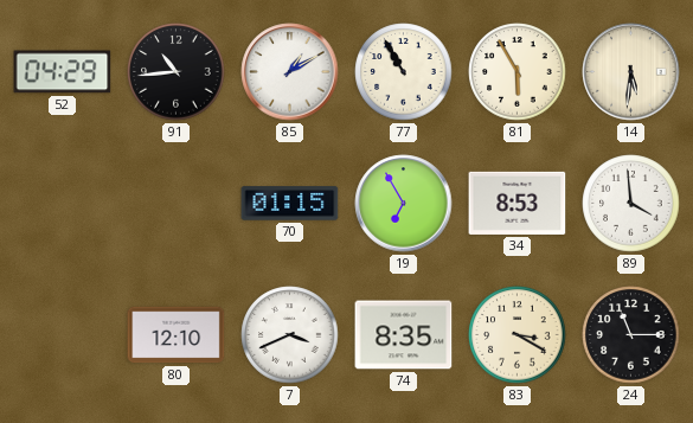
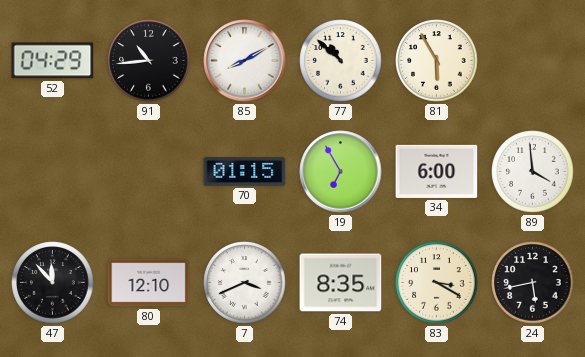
85: 1:10 -> 8:10 (245, 61)
77: 10:55 -> 10:52 (341, 61)
14: 5:31 -> none (631, 72)
34: 8:53 -> 6:00 (437, 171)
47: none -> 11:53 (53, 283)
24: 11:15 -> 5:43 (533, 283)
